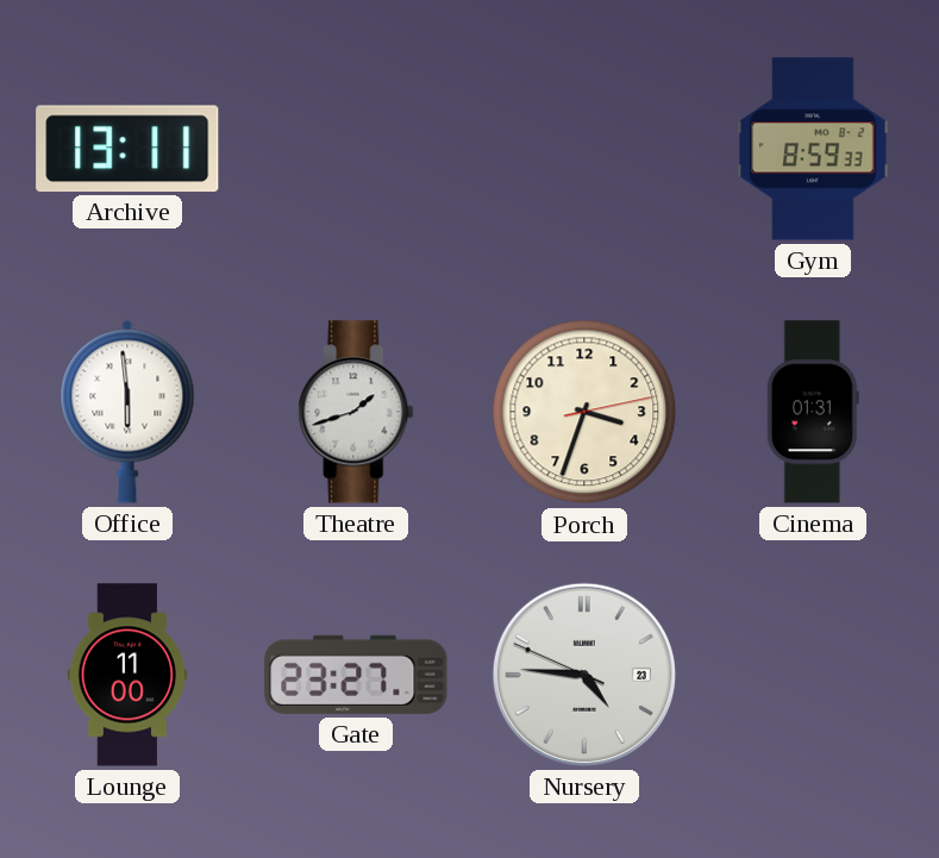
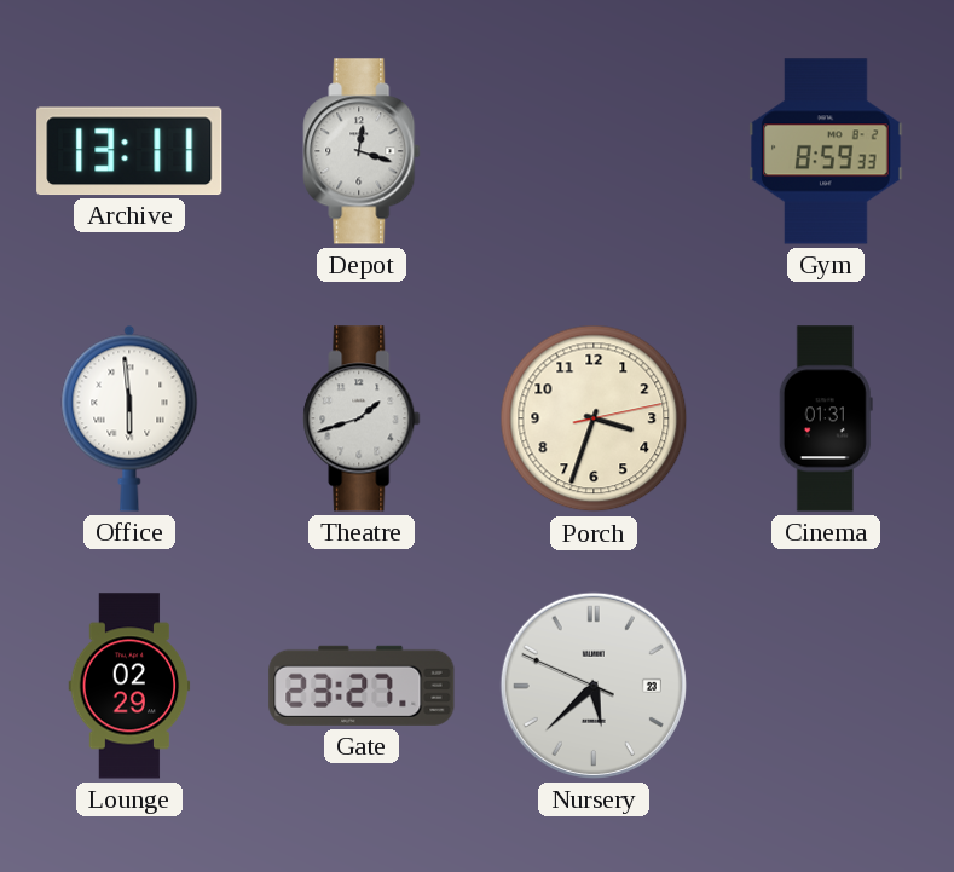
Depot: none -> 12:18 (362, 151)
Lounge: 11:00 -> 02:29 (129, 686)
Nursery: 4:45 -> 5:37 (594, 686)
